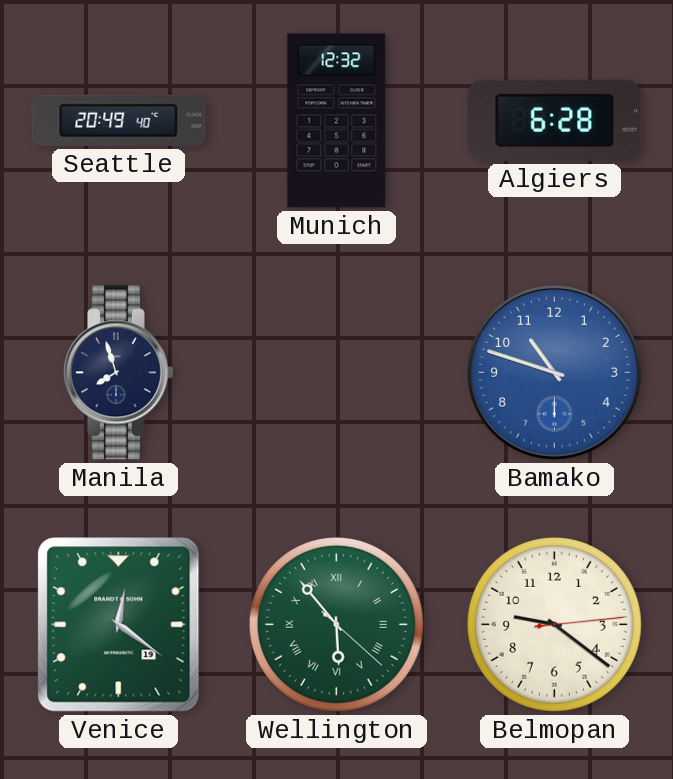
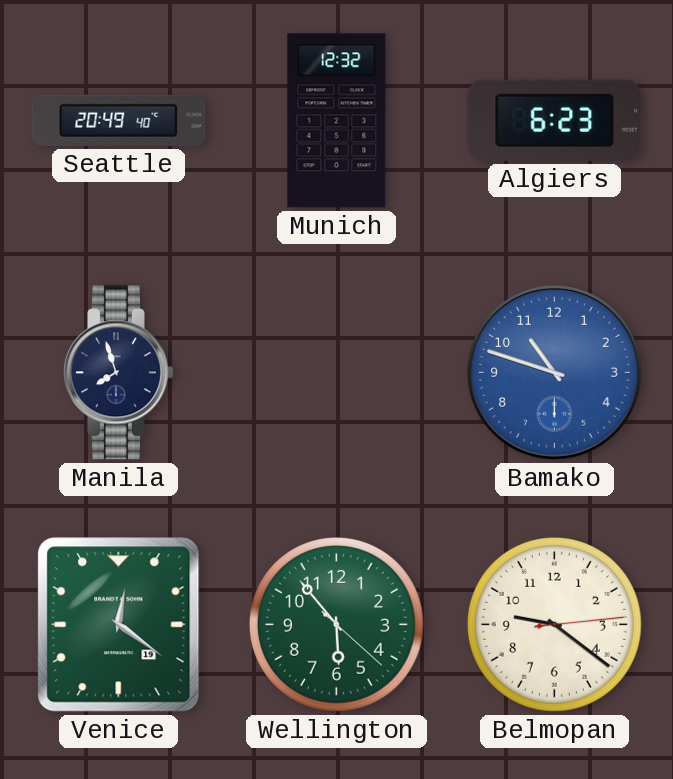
Algiers: 6:28 -> 6:23 (555, 120)
Wellington numerals: Roman -> Arabic (336, 624)
